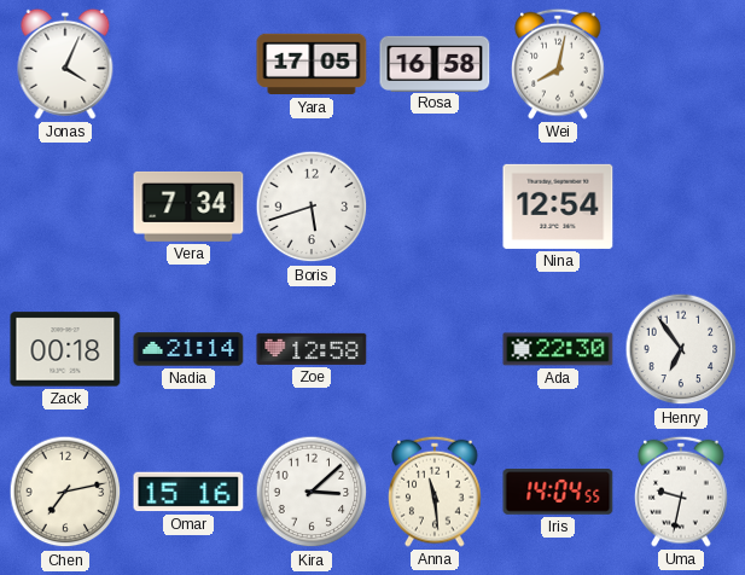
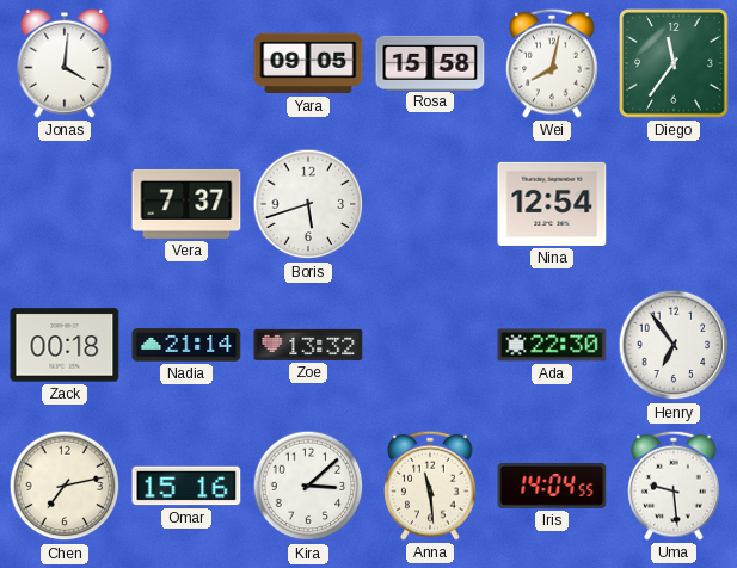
Jonas: 4:04 -> 4:01 (65, 63)
Yara: 17:05 -> 09:05 (308, 63)
Rosa: 16:58 -> 15:58 (430, 62)
Diego: none -> 11:36 (674, 63)
Vera: 7:34 -> 7:37 (186, 204)
Zoe: 12:58 -> 13:32 (308, 345)
Uma: 9:32 -> 9:29 (674, 486)
